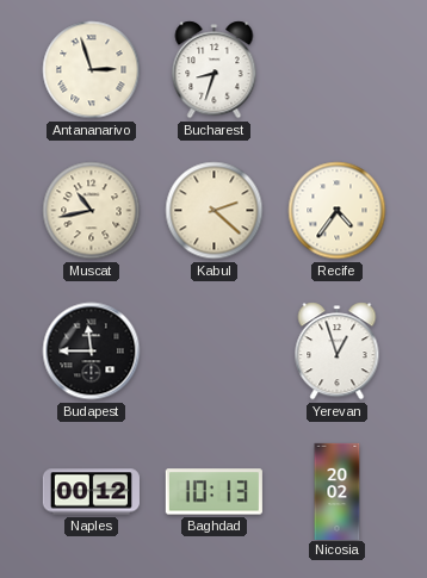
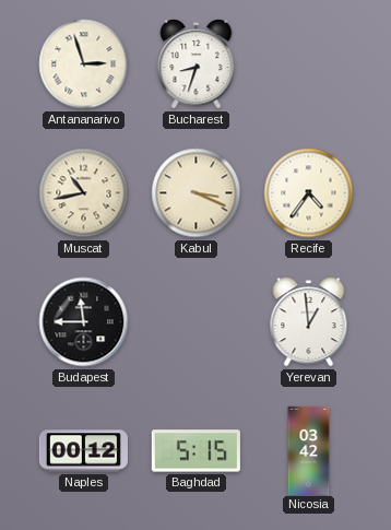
Kabul: 2:22 -> 3:19 (197, 193)
Yerevan: 12:57 -> 12:59 (309, 322)
Baghdad: 10:13 -> 5:15 (195, 451)
Nicosia: 20:02 -> 03:42 (309, 450)
